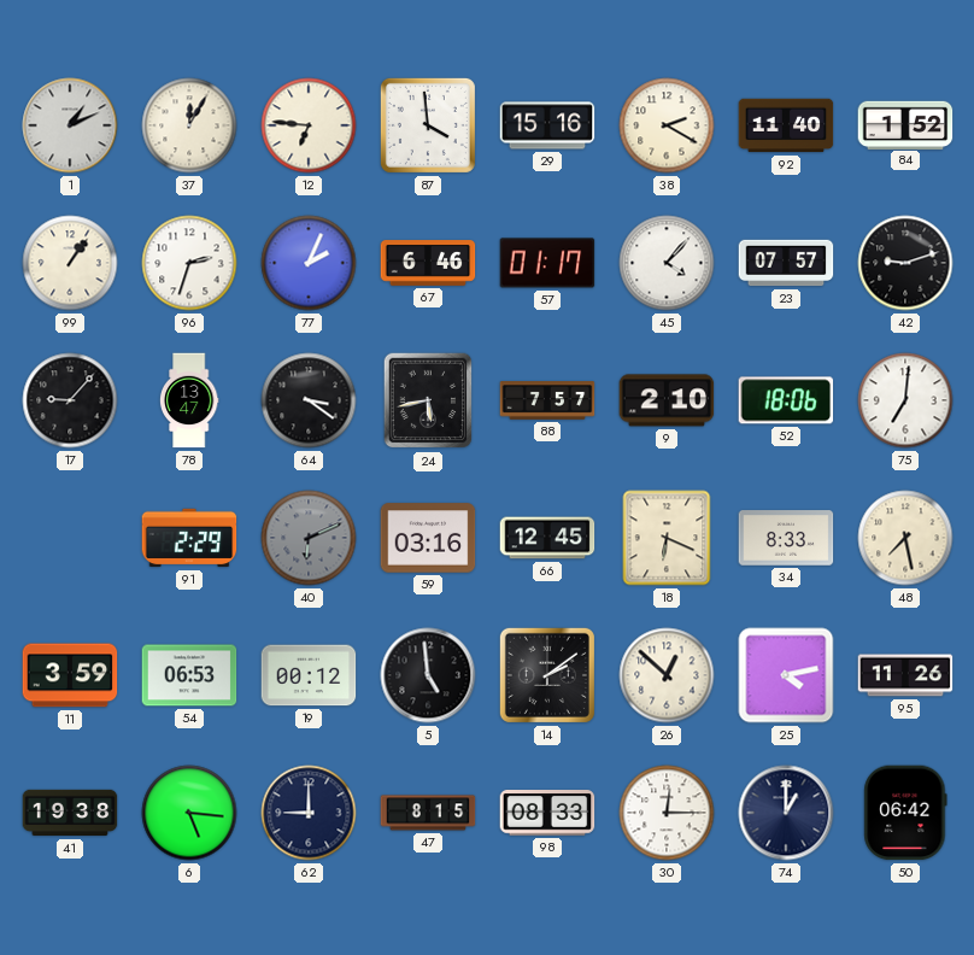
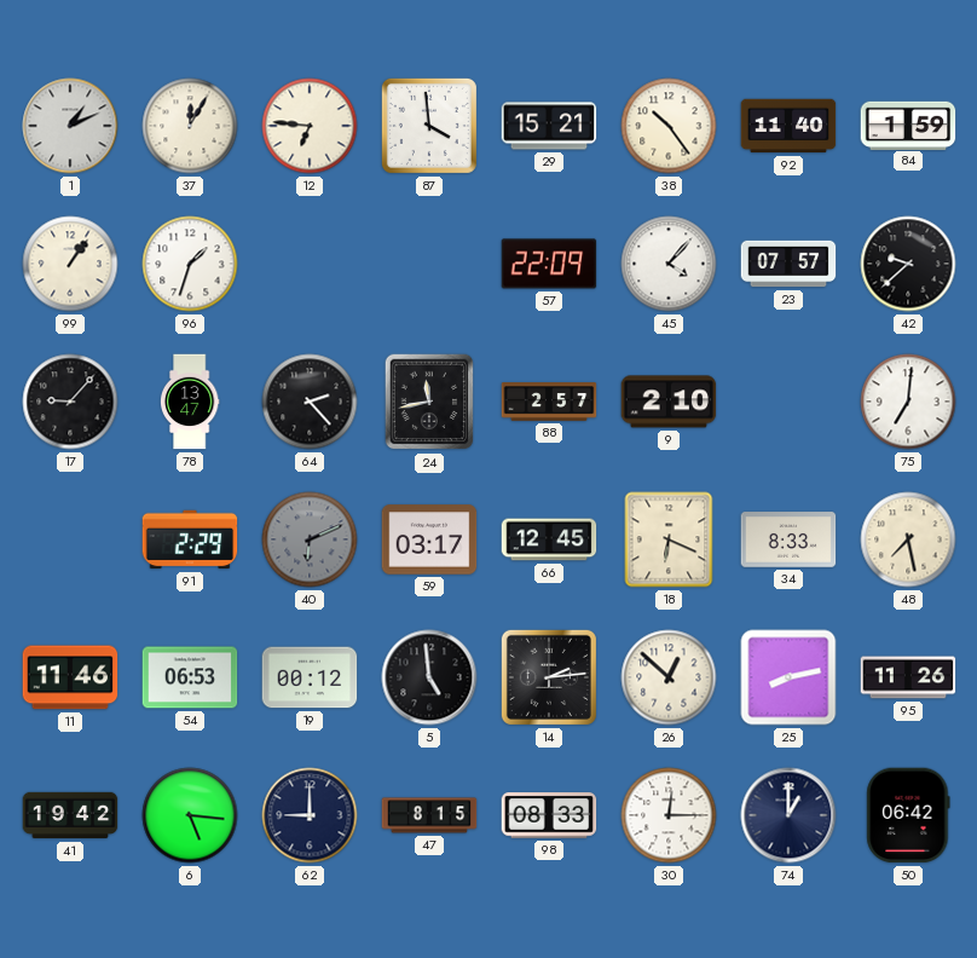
29: 15:16 -> 15:21 (549, 126)
38: 2:20 -> 10:24 (669, 126)
84: 1:52 -> 1:59 (908, 125)
96: 2:33 -> 1:33 (190, 264)
77: 2:04 -> none (309, 263)
67: 6:46 -> none (428, 263)
57: 01:17 -> 22:09 (549, 264)
42: 9:12 -> 9:38 (908, 264)
64: 3:21 -> 2:23 (310, 402)
24: 5:43 -> 11:43 (429, 402)
88: 7:57 -> 2:57 (549, 402)
52: 18:06 -> none (786, 400)
59: 03:16 -> 03:17 (429, 539)
11: 3:59 -> 11:46 (70, 677)
14: 2:09 -> 2:14 (549, 677)
25: 4:13 -> 8:13 (788, 677)
41: 19:38 -> 19:42 (70, 815)
